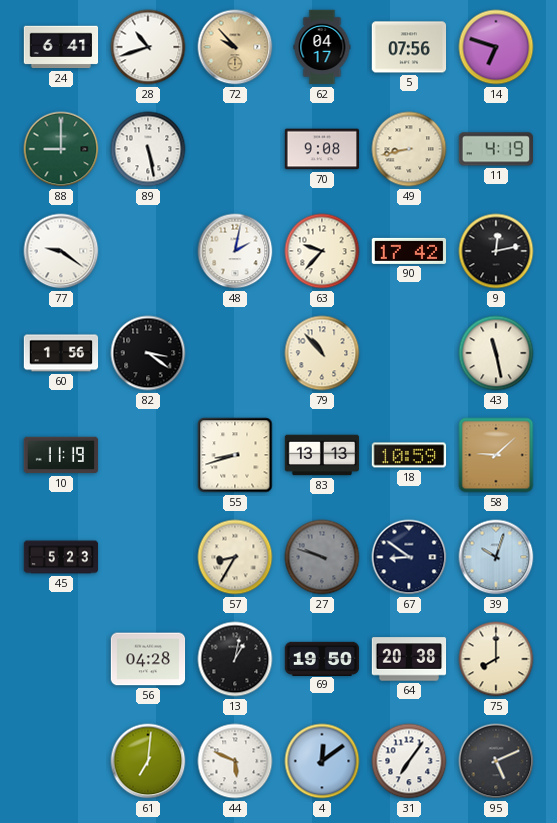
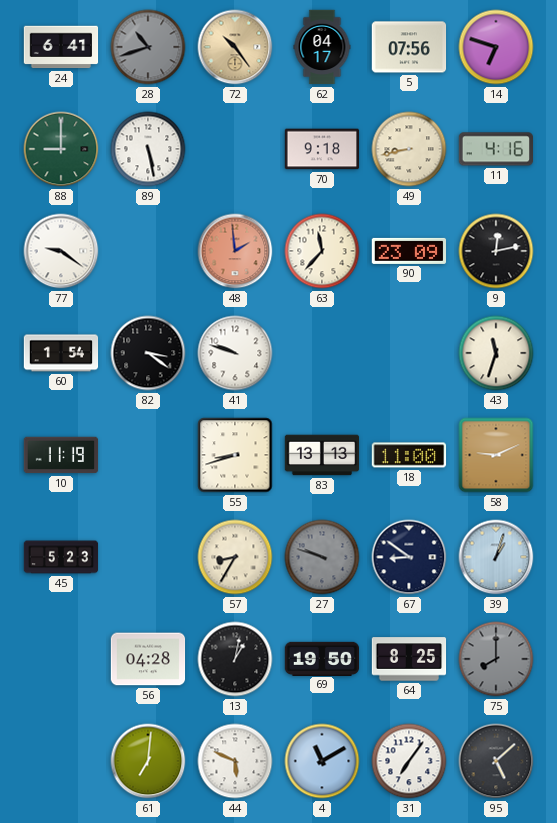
28 dial: white -> grey (148, 47)
72: 9:53 -> 10:24 (235, 47)
70: 9:08 -> 9:18 (322, 149)
11: 4:19 -> 4:16 (495, 149)
48: 2:02 -> 1:59 (235, 251)
48 dial: white -> salmon (235, 251)
63: 9:37 -> 11:37 (322, 251)
90: 17:42 -> 23:09 (409, 251)
60: 1:56 -> 1:54 (61, 353)
41: none -> 9:48 (235, 353)
79: 10:53 -> none (322, 353)
43: 11:28 -> 11:33 (496, 353)
18: 10:59 -> 11:00 (409, 455)
58: 9:08 -> 9:11 (496, 455)
39: 10:03 -> 1:03 (496, 557)
64: 20:38 -> 8:25 (409, 659)
75 dial: cream -> grey (496, 659)
4: 12:09 -> 11:10 (322, 761)
95: 5:11 -> 5:08 (496, 761)
